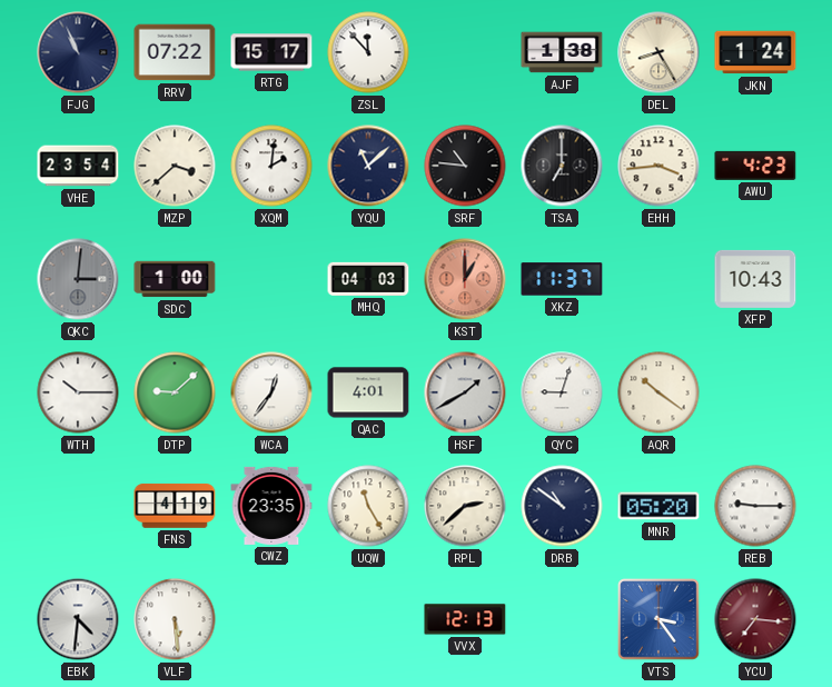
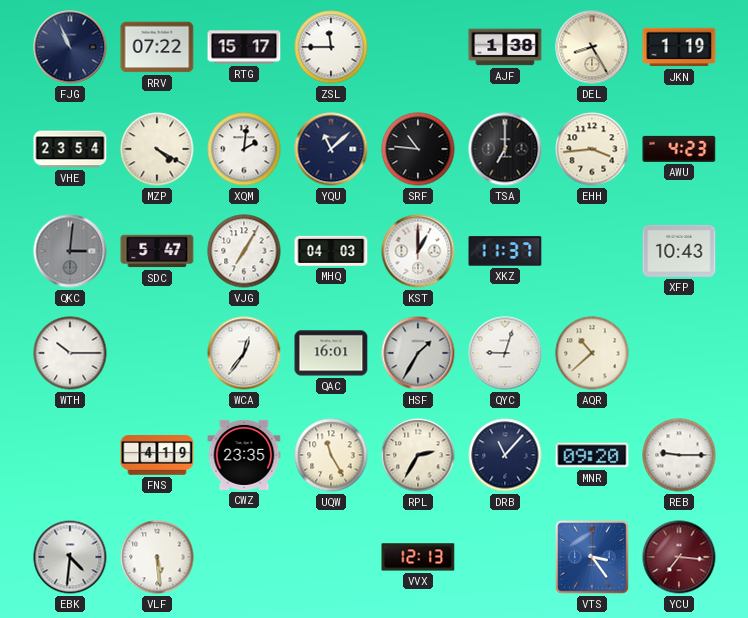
ZSL: 11:53 -> 11:45 (331, 47)
JKN: 1:24 -> 1:19 (679, 47)
MZP: 3:38 -> 4:20 (157, 149)
SDC: 1:00 -> 5:47 (157, 251)
VJG: none -> 7:05 (244, 251)
KST dial: salmon -> white (418, 251)
DTP: 9:08 -> none (175, 392)
QAC: 4:01 -> 16:01 (331, 353)
HSF: 1:40 -> 1:35 (418, 353)
AQR: 10:21 -> 10:38 (592, 353)
RPL: 2:38 -> 2:35 (418, 455)
DRB: 10:51 -> 11:07 (505, 455)
MNR: 05:20 -> 09:20 (592, 455)
